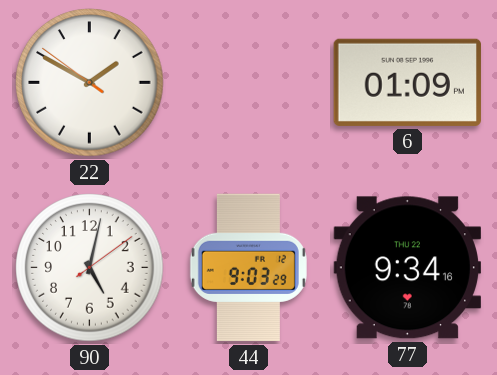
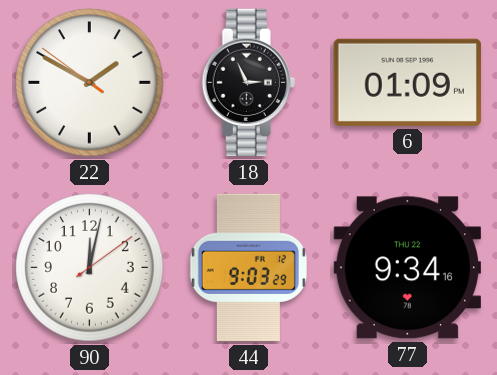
18: none -> 2:56 (248, 83)
90: 5:02 -> 12:02 (90, 268)
